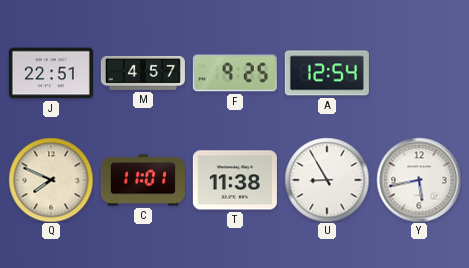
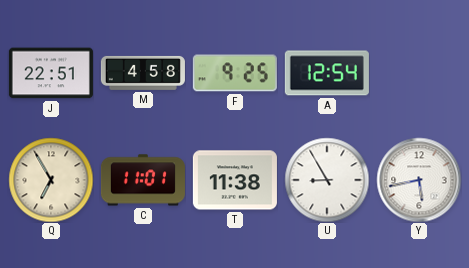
M: 4:57 -> 4:58 (143, 73)
Q: 7:49 -> 6:55 (51, 180)
